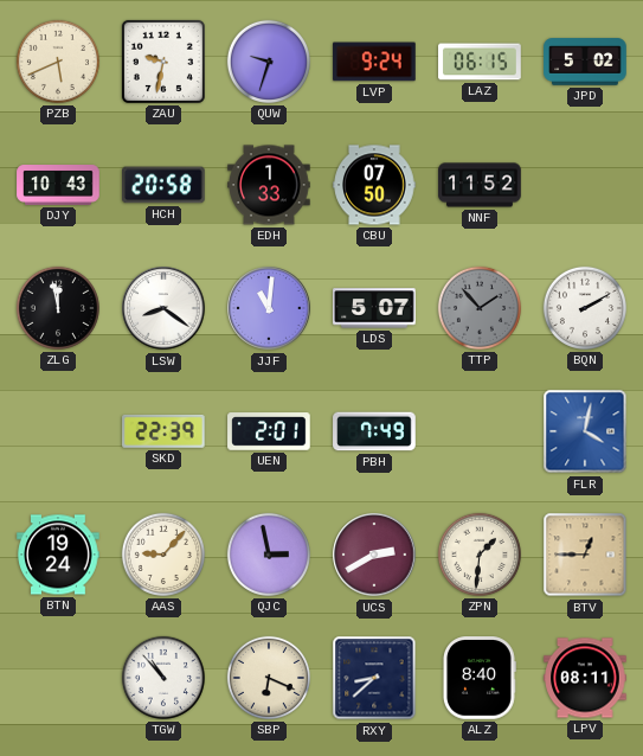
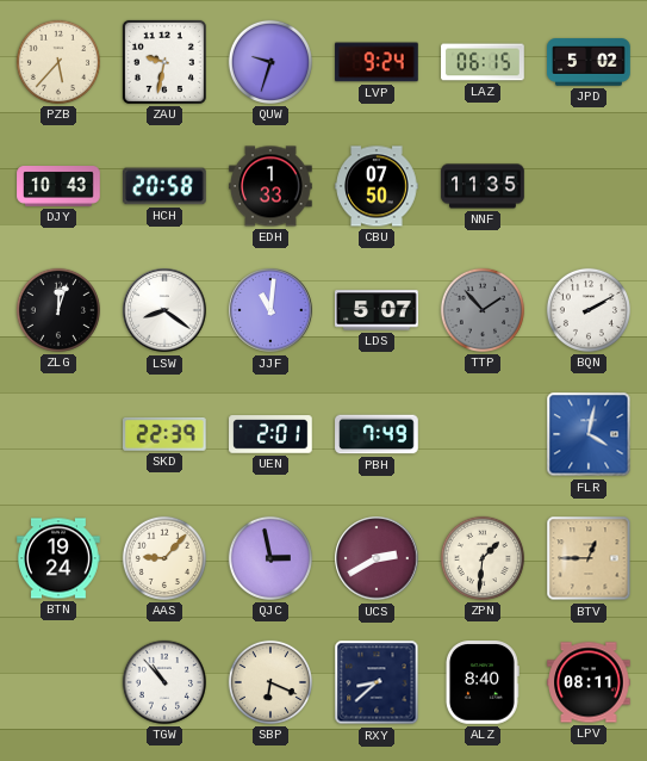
PZB: 5:41 -> 5:37 (58, 62)
NNF: 11:52 -> 11:35 (483, 186)
ZLG: 11:58 -> 12:03 (58, 310)
